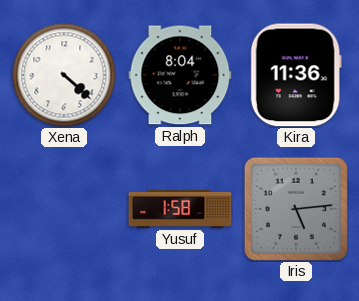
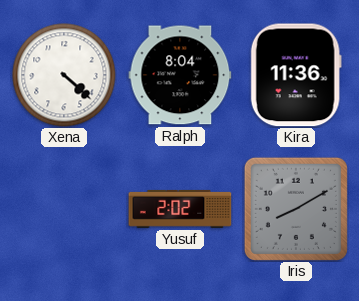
Yusuf: 1:58 -> 2:02 (180, 209)
Iris: 5:14 -> 8:10 (296, 209)
